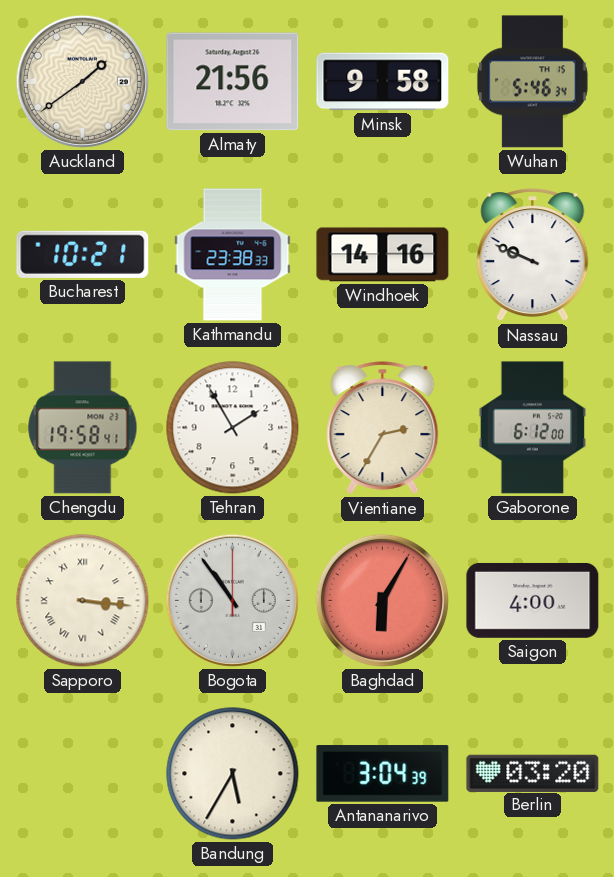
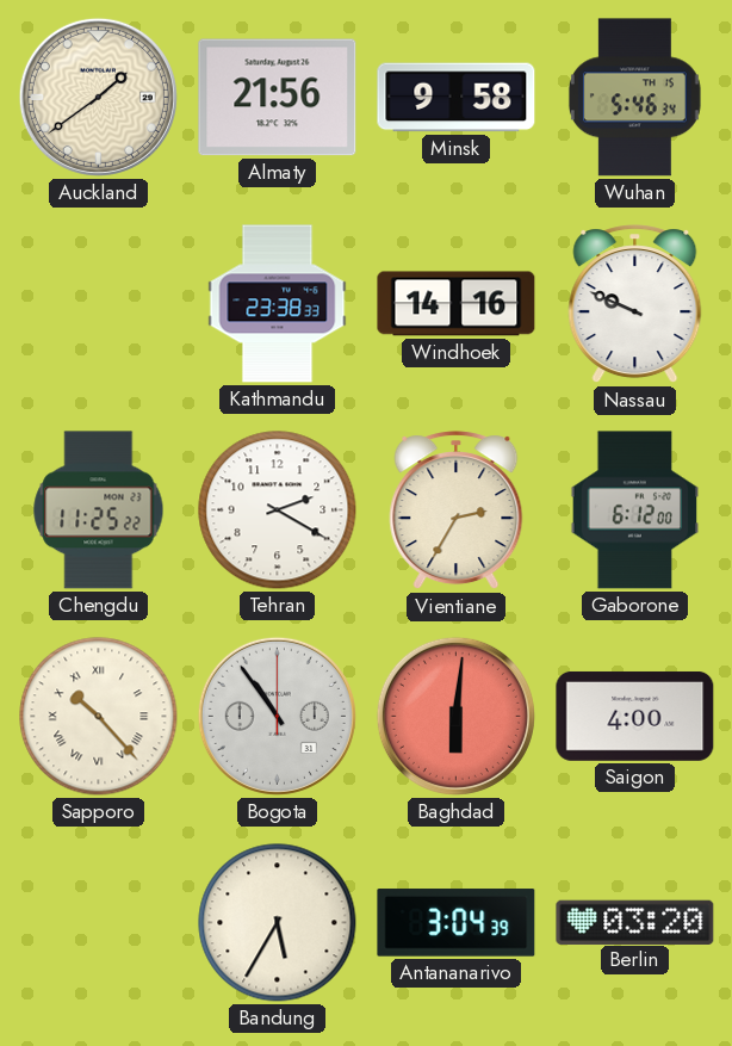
Bucharest: 10:21 -> none (83, 254)
Chengdu: 19:58 -> 11:25 (99, 510)
Tehran: 1:55 -> 2:20 (278, 510)
Sapporo: 3:16 -> 10:23 (99, 717)
Baghdad: 6:05 -> 6:01 (455, 716)
